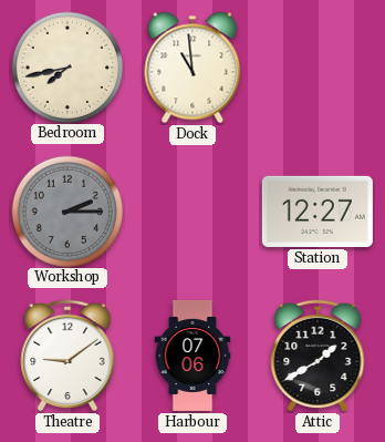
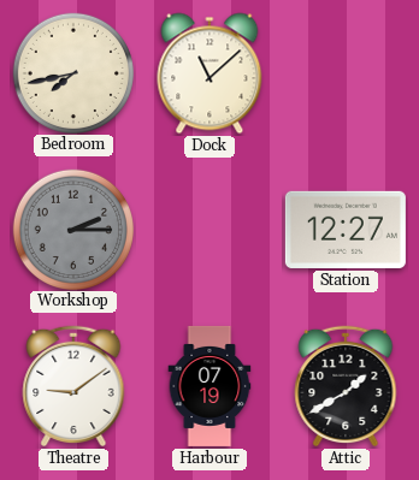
Dock: 10:59 -> 11:08 (209, 73)
Harbour: 07:06 -> 07:19 (209, 386)
